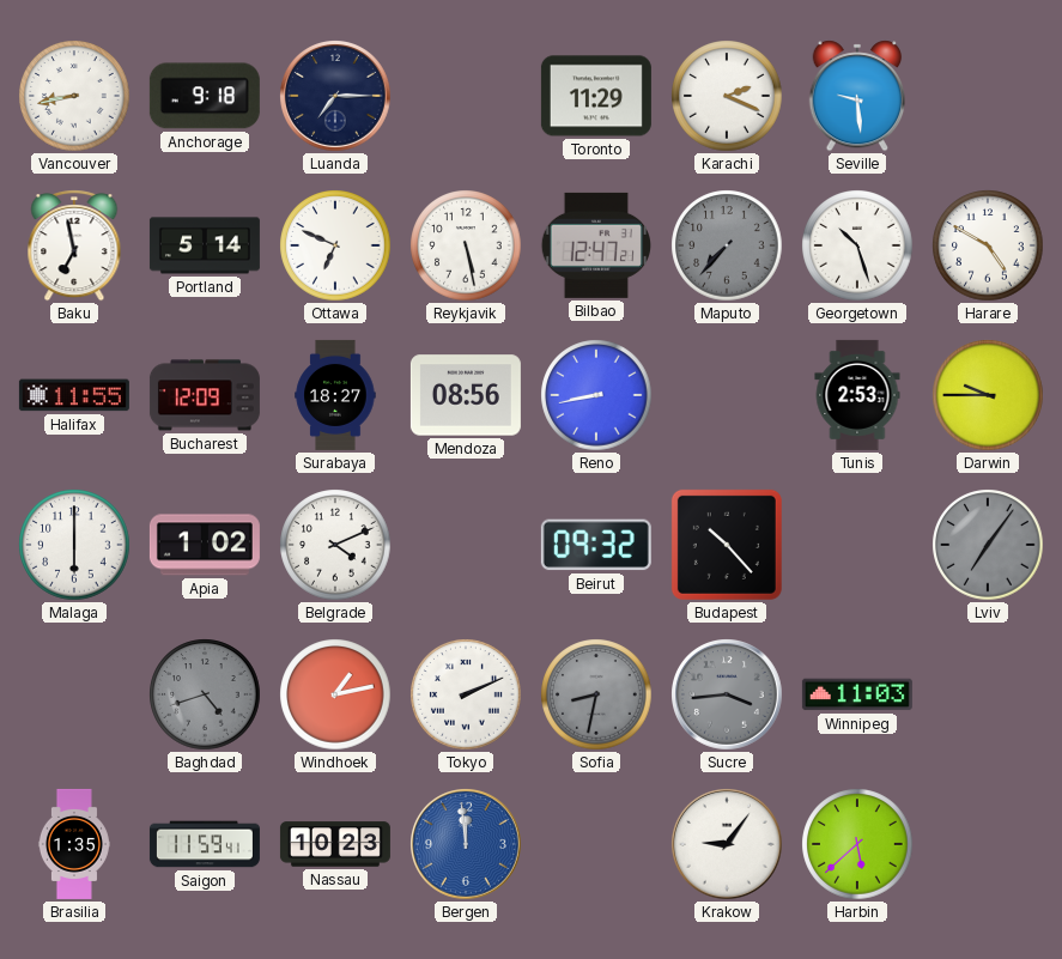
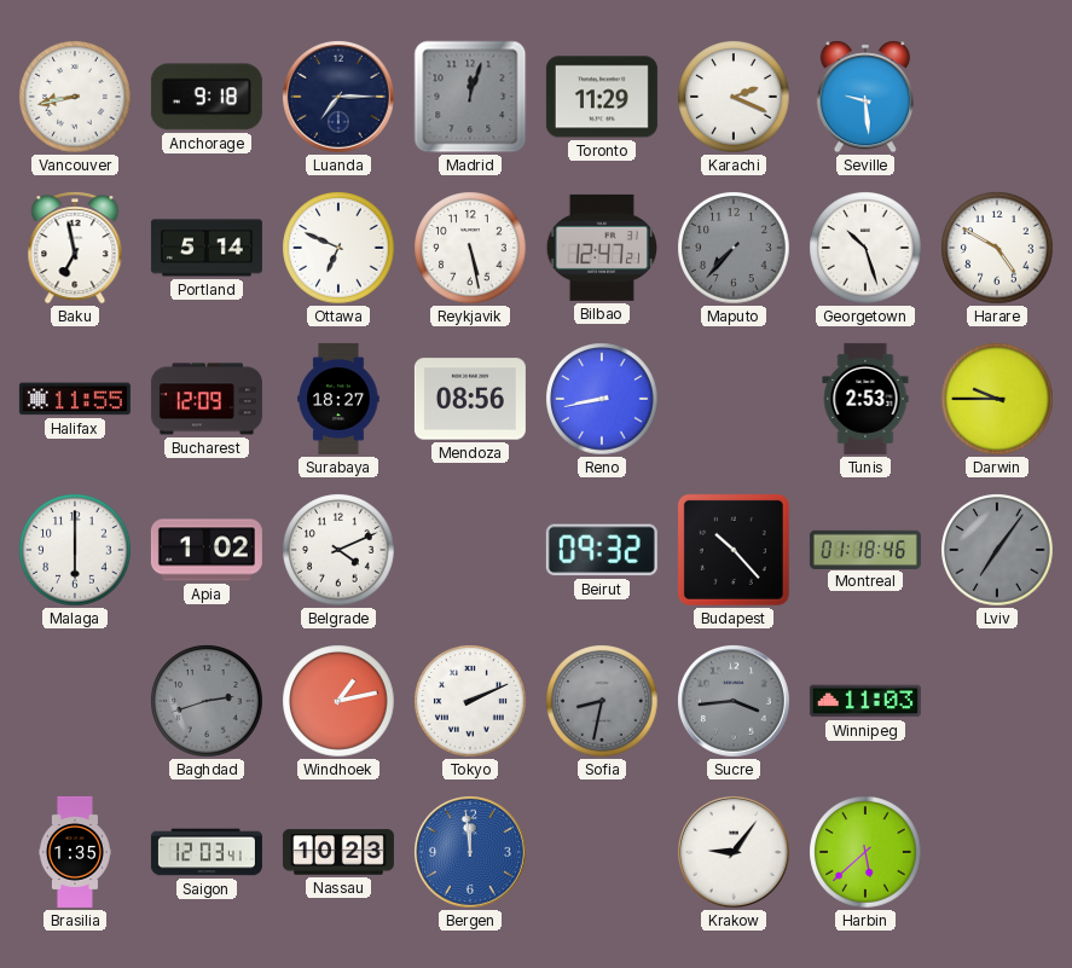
Madrid: none -> 12:03 (470, 97)
Montreal: none -> 01:18 (865, 549)
Baghdad: 4:42 -> 2:42 (207, 701)
Saigon: 11:59 -> 12:03 (207, 852)
